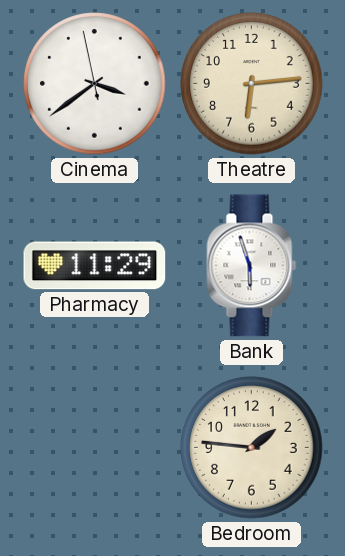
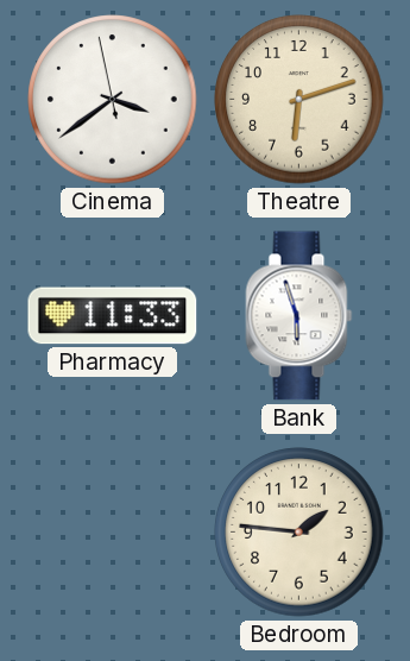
Theatre: 6:14 -> 6:12 (299, 100)
Pharmacy: 11:29 -> 11:33 (113, 316)
